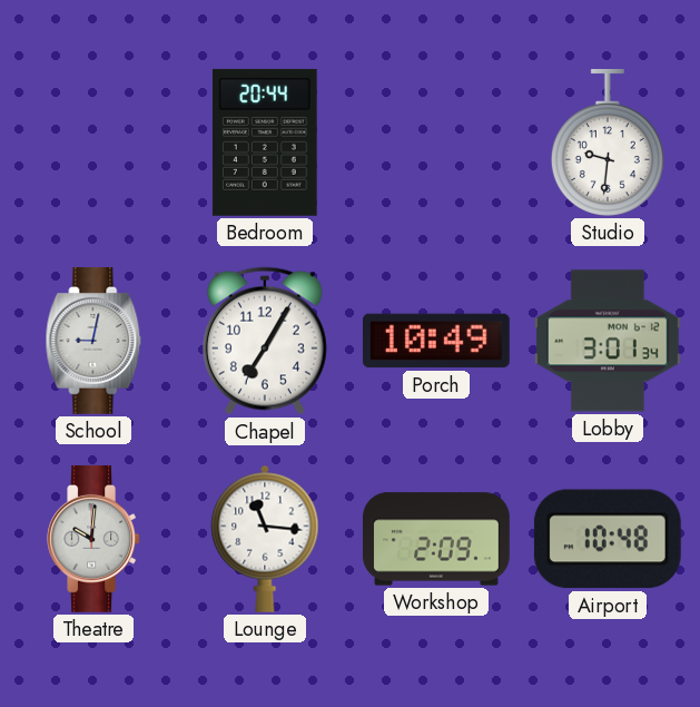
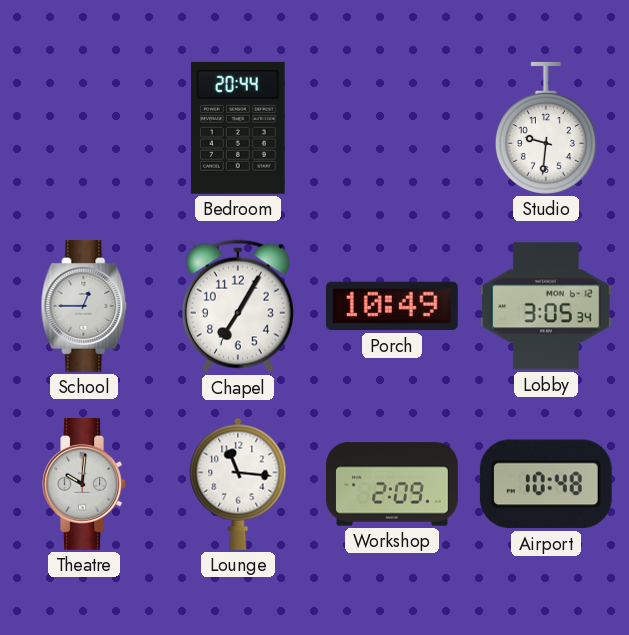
School: 9:02 -> 12:45 (84, 306)
Lobby: 3:01 -> 3:05 (546, 306)
